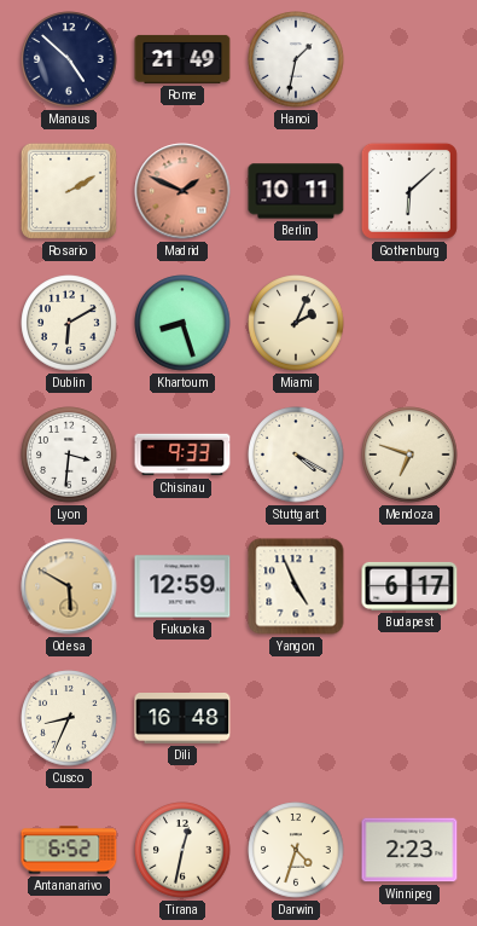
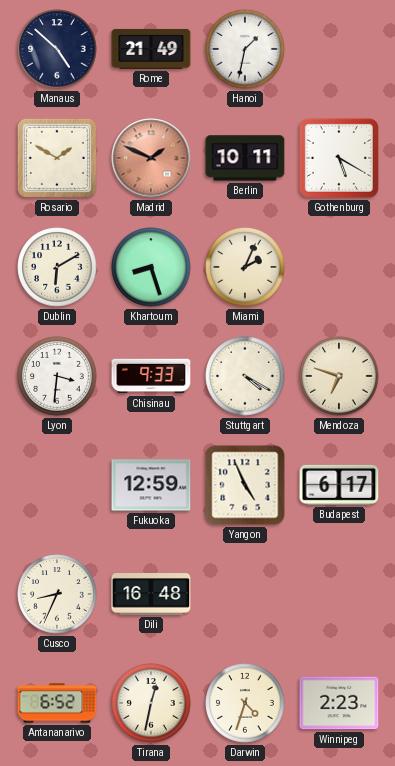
Rosario: 2:10 -> 1:50 (57, 158)
Gothenburg: 6:08 -> 5:20 (339, 158)
Odesa: 5:50 -> none (69, 586)
